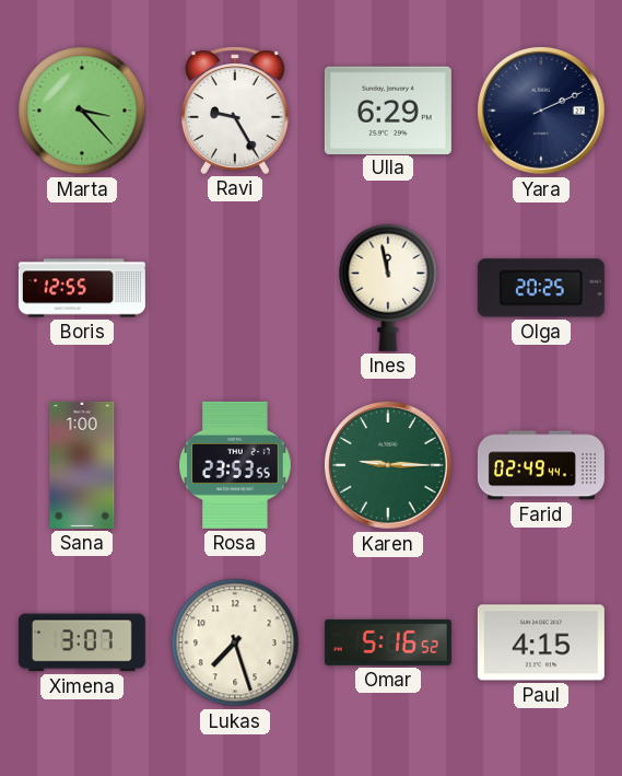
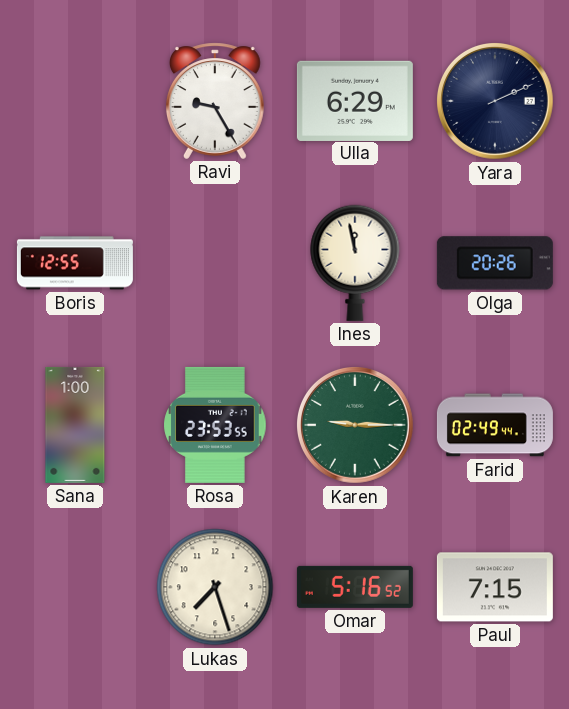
Marta: 3:23 -> none (82, 111)
Olga: 20:25 -> 20:26 (495, 263)
Ximena: 3:07 -> none (82, 642)
Paul: 4:15 -> 7:15 (495, 587)
